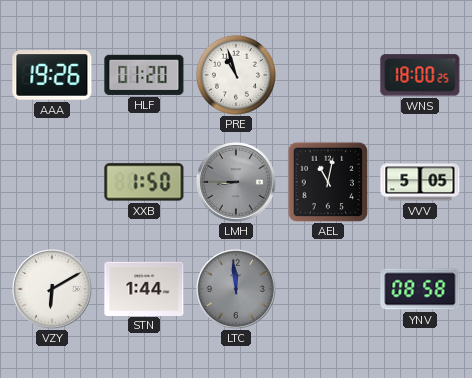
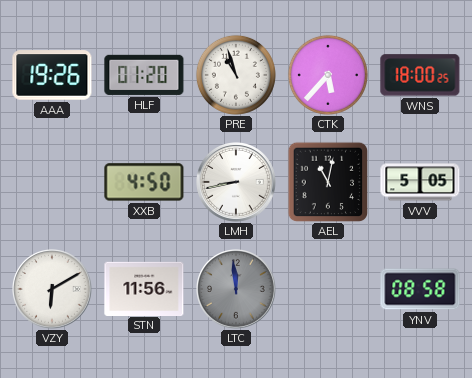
CTK: none -> 5:37 (328, 75)
XXB: 1:50 -> 4:50 (144, 182)
LMH: 8:45 -> 8:43 (237, 183)
LMH dial: grey -> white (237, 183)
STN: 1:44 -> 11:56 (144, 288)
